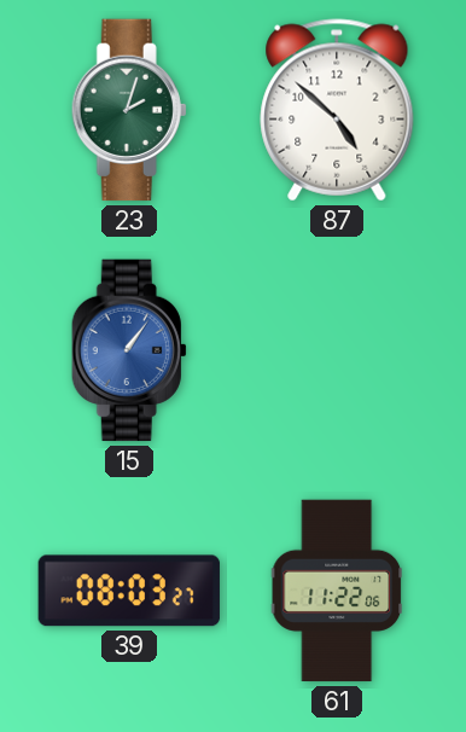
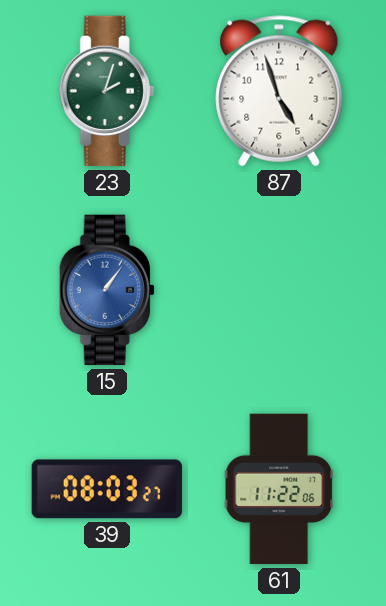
87: 4:52 -> 4:57 (279, 91)
